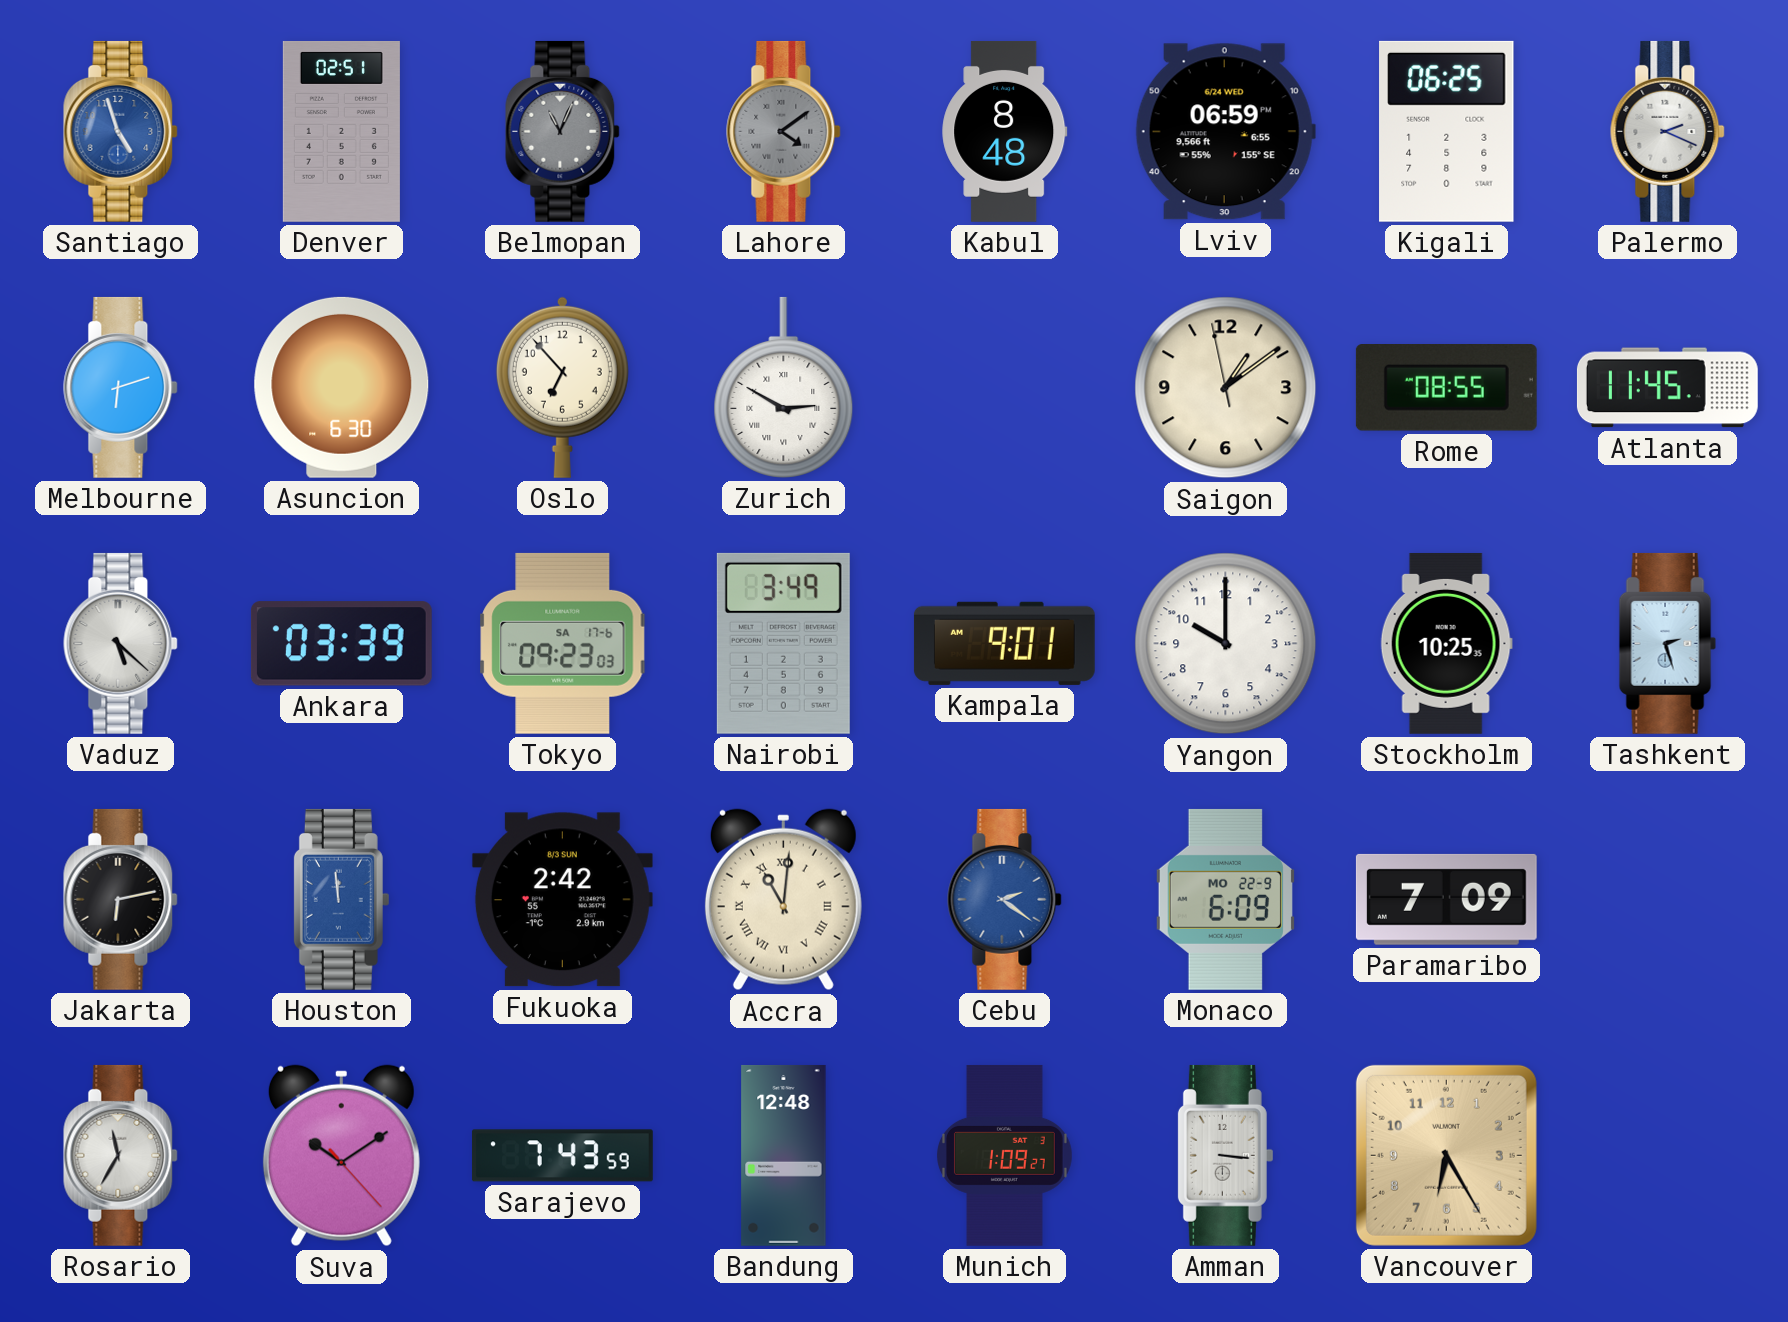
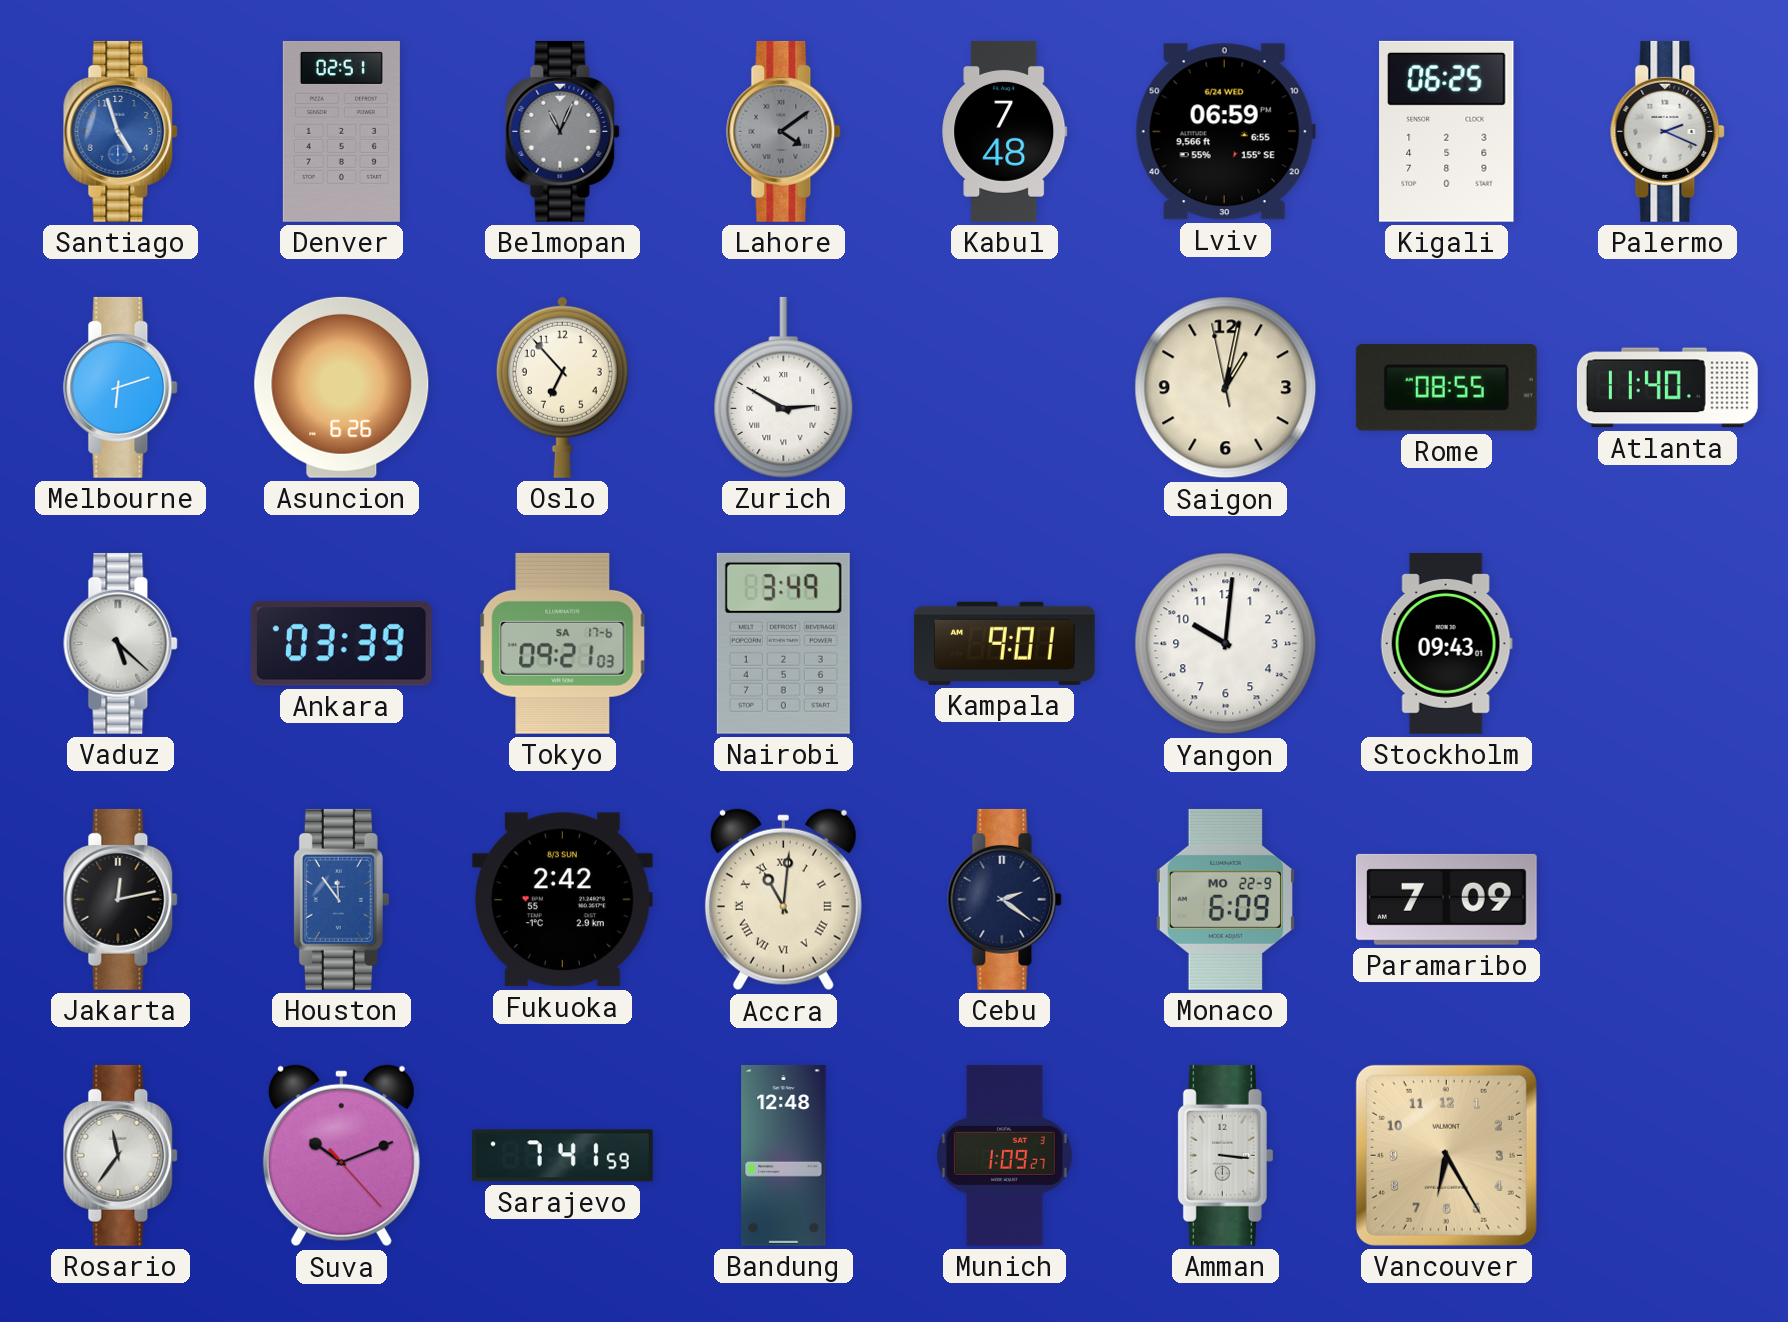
Kabul: 8:48 -> 7:48 (1005, 131)
Asuncion: 6:30 -> 6:26 (342, 387)
Saigon: 1:08 -> 1:01 (1226, 388)
Atlanta: 11:45 -> 11:40 (1667, 388)
Tokyo: 09:23 -> 09:21 (563, 643)
Yangon: 10:00 -> 10:01 (1226, 644)
Stockholm: 10:25 -> 09:43 (1446, 643)
Tashkent: 2:27 -> none (1668, 643)
Jakarta: 6:13 -> 12:13 (121, 899)
Houston: 11:59 -> 11:54 (341, 899)
Cebu dial: blue -> navy (1005, 899)
Rosario: 11:35 -> 11:36 (121, 1155)
Suva: 10:09 -> 10:11 (341, 1156)
Sarajevo: 7:43 -> 7:41 (562, 1156)
